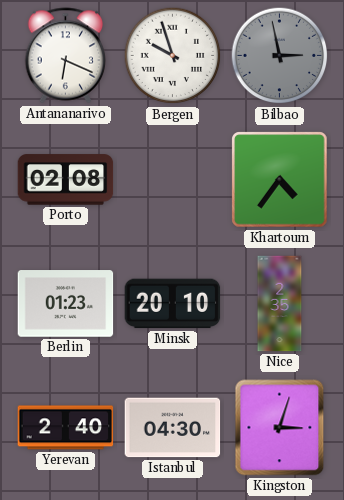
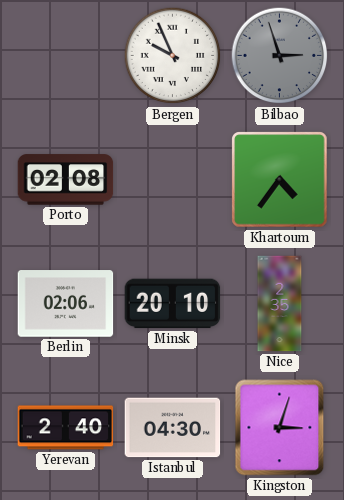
Antananarivo: 6:19 -> none (66, 56)
Bergen: 9:57 -> 9:56 (173, 56)
Bilbao: 2:58 -> 2:57 (280, 56)
Berlin: 01:23 -> 02:06 (66, 304)
